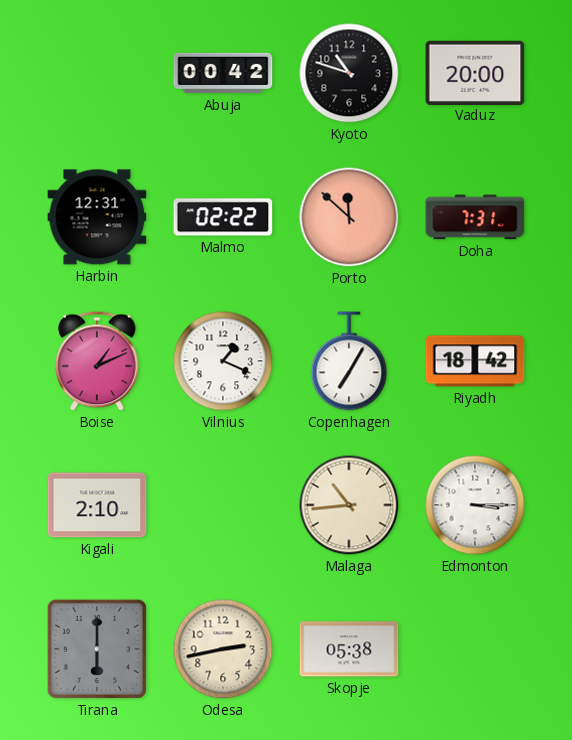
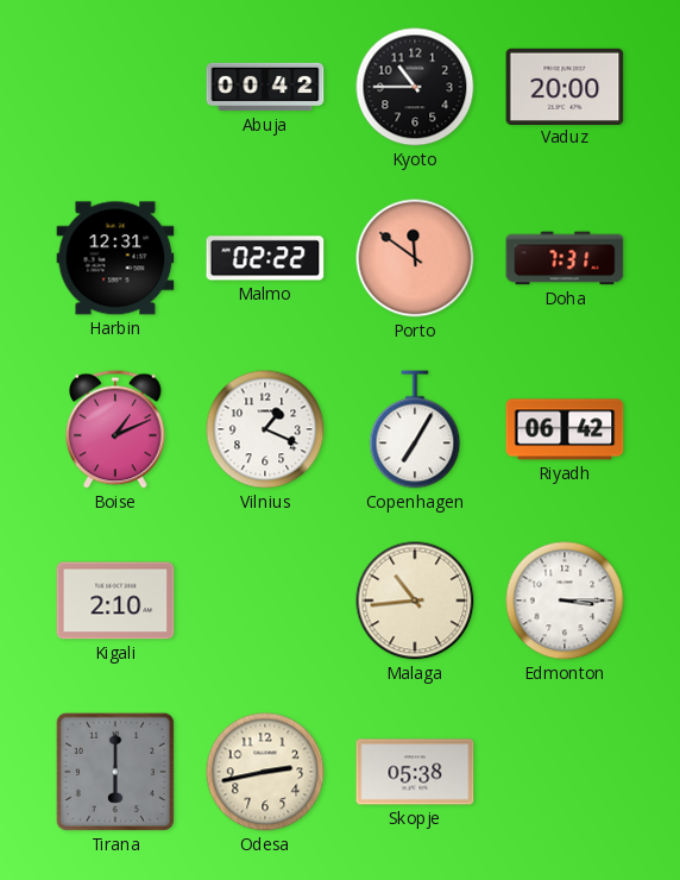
Kyoto: 10:48 -> 10:45 (415, 87)
Porto: 11:52 -> 11:51 (415, 258)
Riyadh: 18:42 -> 06:42 (565, 429)
